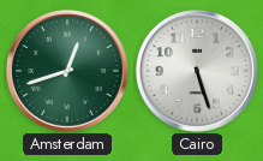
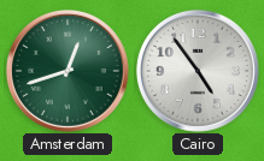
Cairo: 5:27 -> 4:54 (198, 71)
